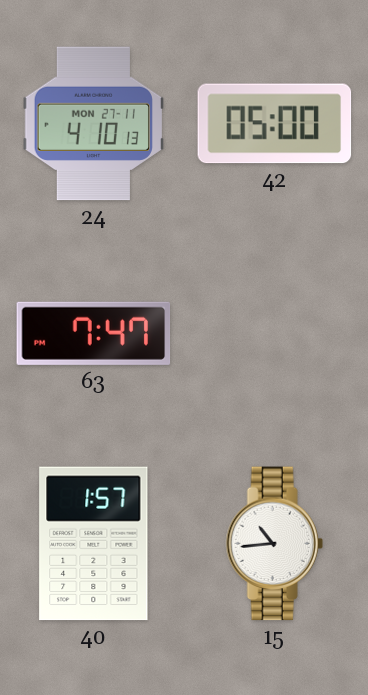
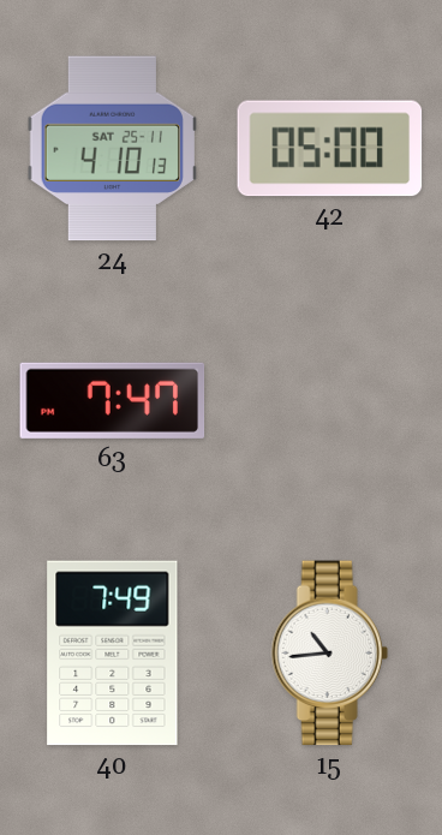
24 date: MON 27-11 -> SAT 25-11 (112, 149)
40: 1:57 -> 7:49 (113, 654)
